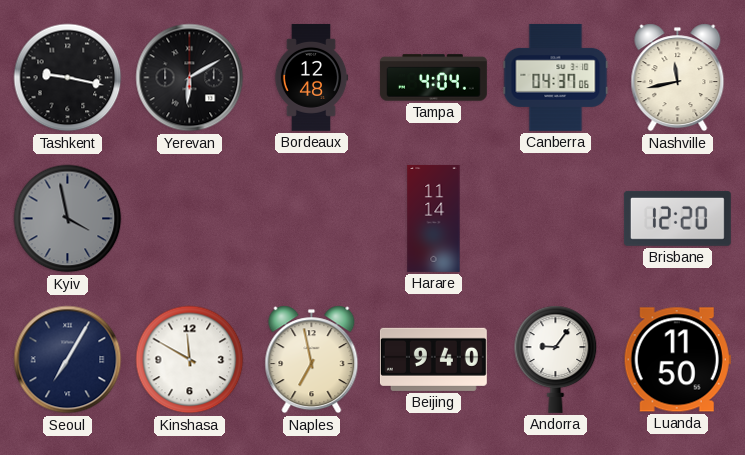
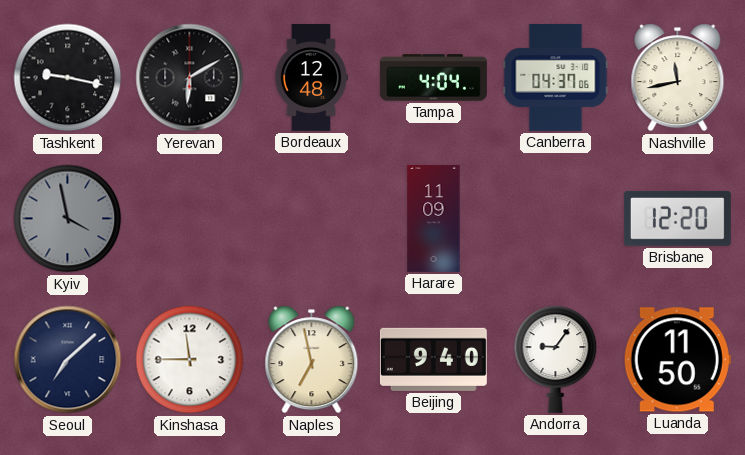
Harare: 11:14 -> 11:09 (434, 218)
Seoul: 7:05 -> 7:08 (68, 360)
Kinshasa: 11:50 -> 11:45 (190, 360)
